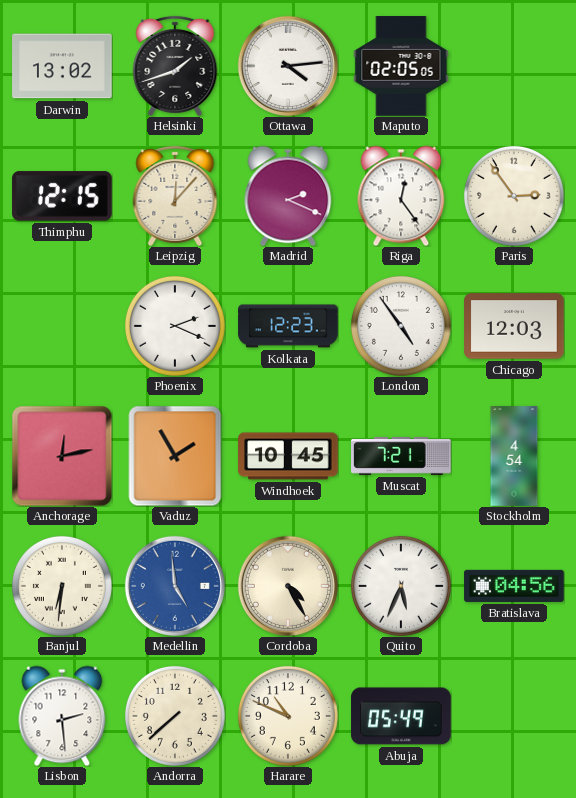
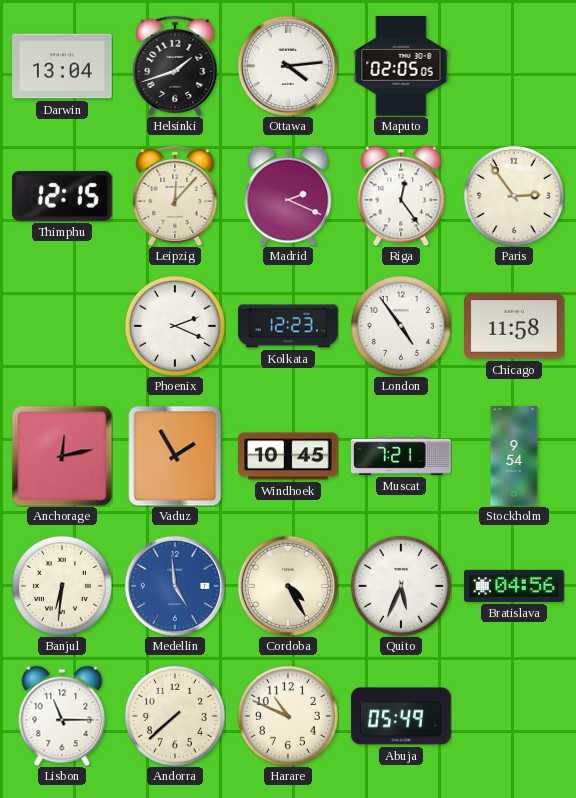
Darwin: 13:02 -> 13:04 (62, 66)
Chicago: 12:03 -> 11:58 (514, 326)
Stockholm: 4:54 -> 9:54 (514, 456)
Lisbon: 2:29 -> 11:15 (62, 716)
